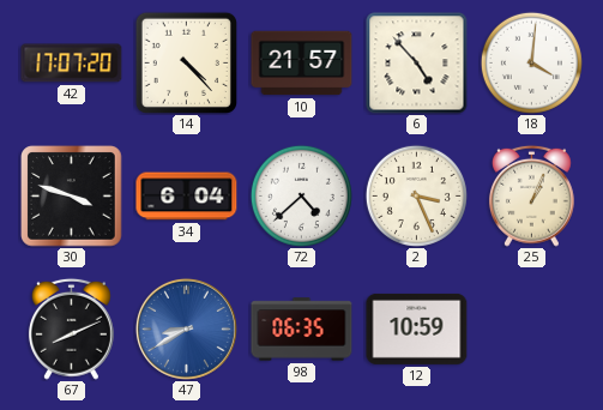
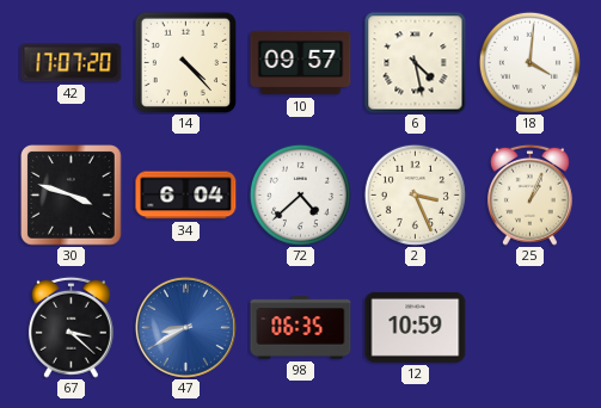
10: 21:57 -> 09:57 (301, 63)
6: 4:53 -> 4:28 (416, 63)
67: 8:11 -> 3:22 (70, 327)
